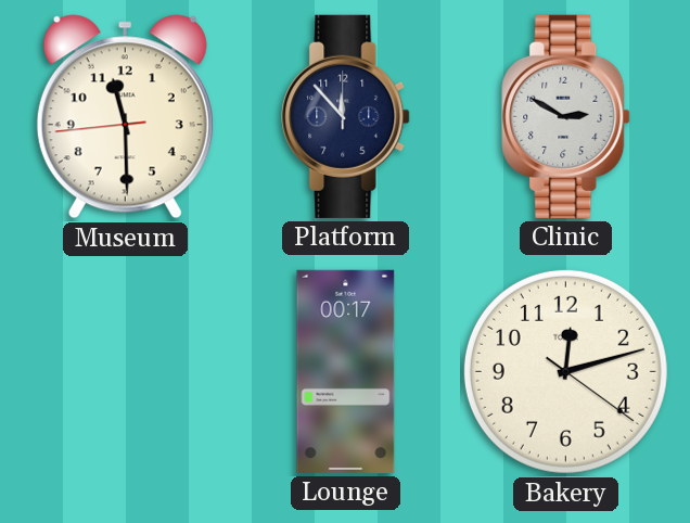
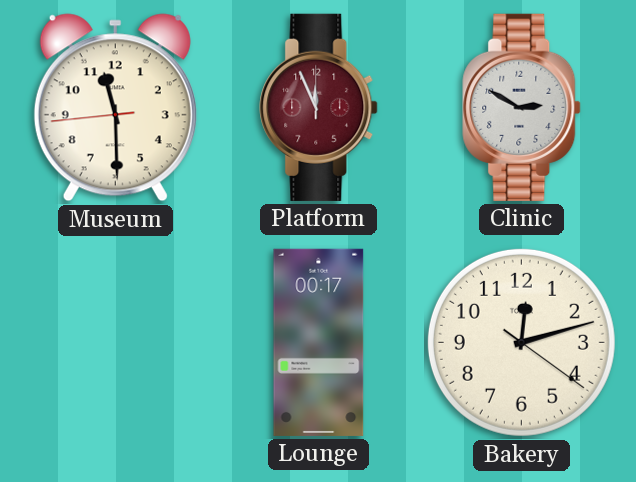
Platform: 11:53 -> 11:56 (319, 107)
Platform dial: navy -> burgundy (319, 107)
